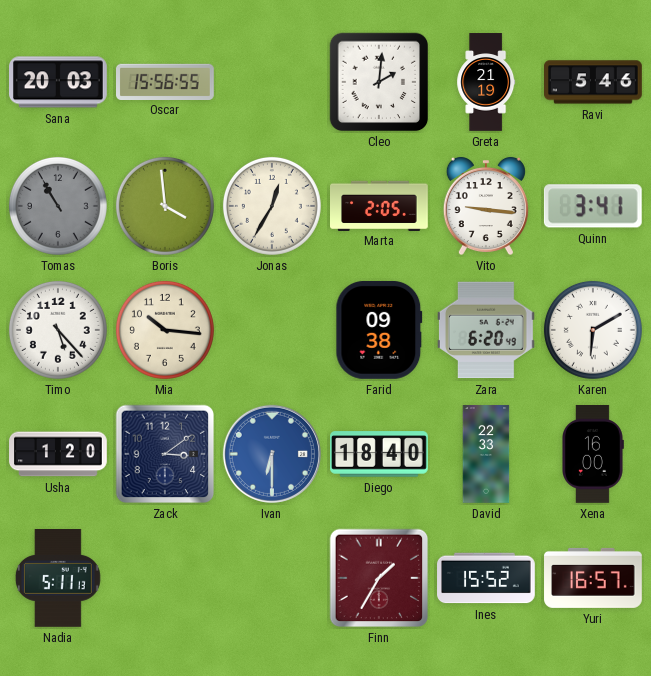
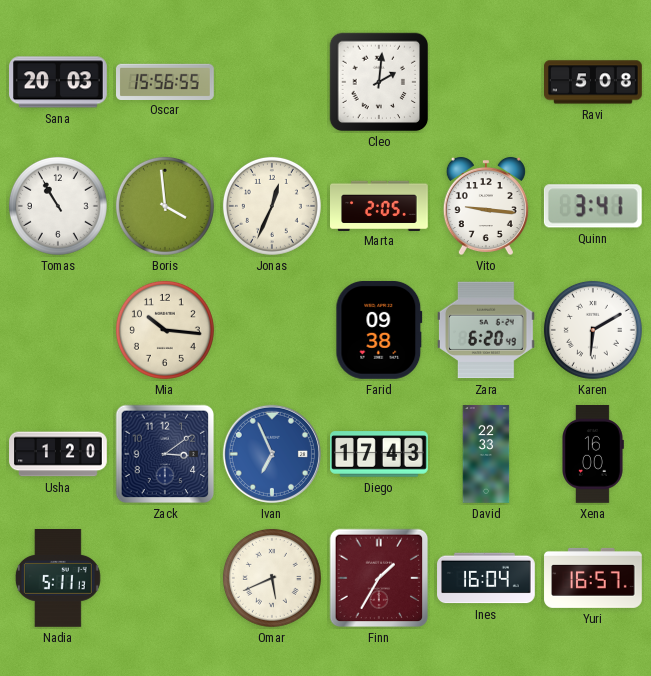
Greta: 21:19 -> none (486, 82)
Ravi: 5:46 -> 5:08 (594, 82)
Tomas dial: grey -> white (58, 206)
Jonas: 12:35 -> 12:34 (272, 206)
Timo: 5:23 -> none (58, 330)
Ivan: 6:30 -> 6:56 (272, 454)
Diego: 18:40 -> 17:43 (380, 454)
Omar: none -> 5:41 (272, 578)
Ines: 15:52 -> 16:04 (486, 578)
